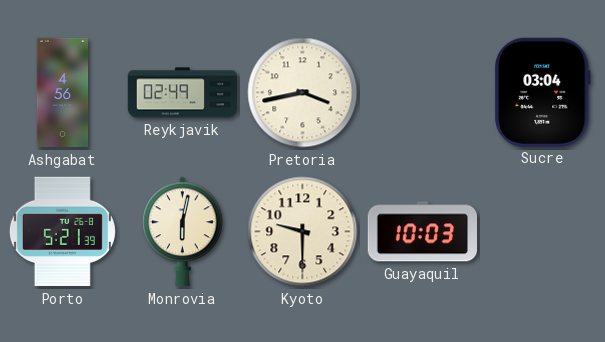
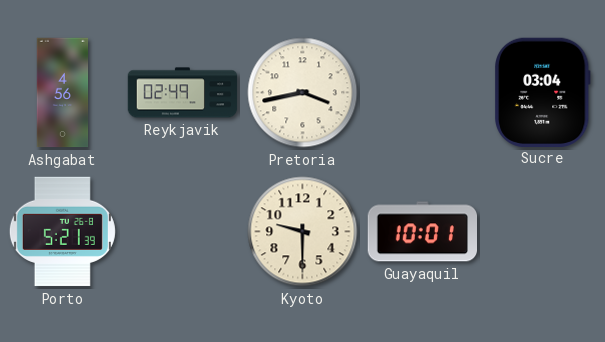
Monrovia: 6:02 -> none (183, 232)
Guayaquil: 10:03 -> 10:01 (422, 232)
